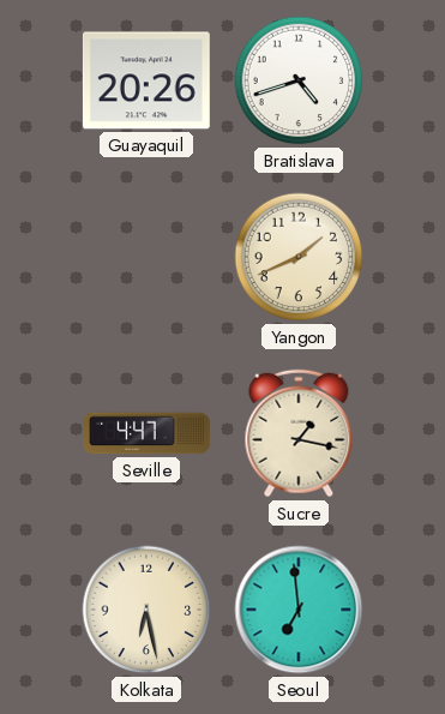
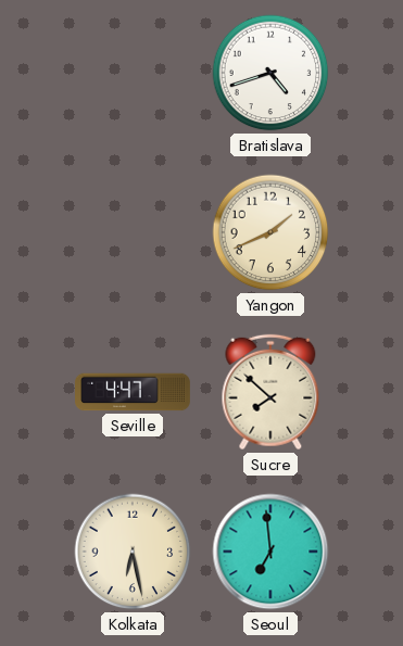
Guayaquil: 20:26 -> none (146, 80)
Sucre: 1:17 -> 7:52 (270, 392)
